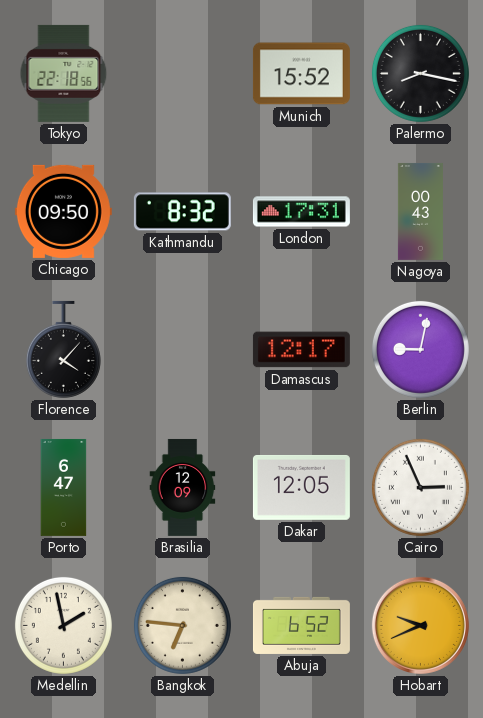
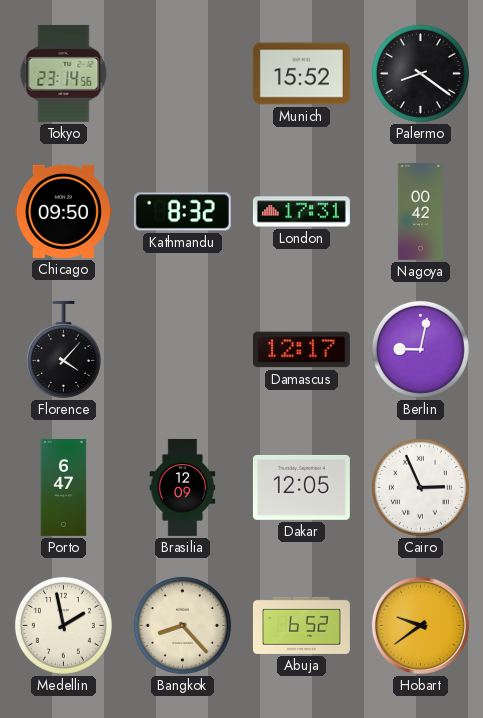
Tokyo: 22:18 -> 23:14 (64, 73)
Palermo: 8:17 -> 8:21 (420, 73)
Nagoya: 00:43 -> 00:42 (420, 211)
Bangkok: 6:46 -> 8:23 (182, 625)
Hobart: 9:41 -> 9:39 (420, 625)
